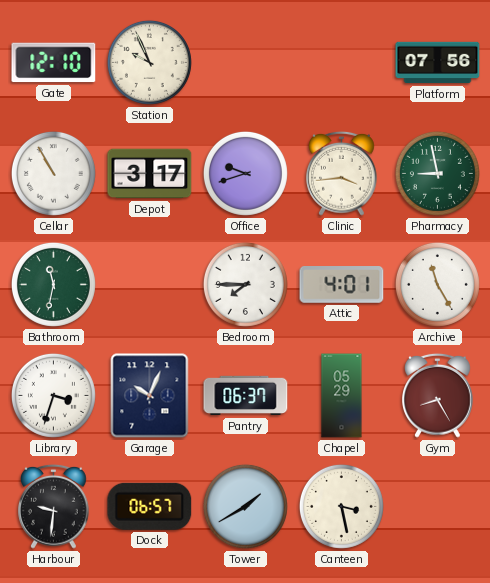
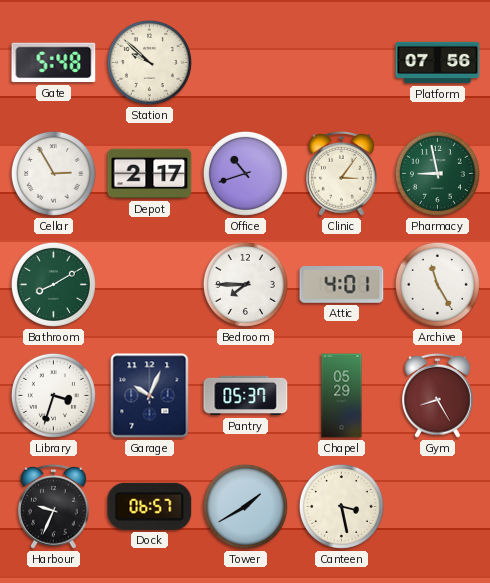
Gate: 12:10 -> 5:48 (54, 63)
Station: 9:56 -> 9:52 (149, 62)
Cellar: 10:55 -> 2:55 (53, 173)
Depot: 3:17 -> 2:17 (150, 174)
Office: 9:42 -> 10:42 (245, 173)
Clinic: 3:44 -> 3:06 (342, 173)
Bathroom: 11:32 -> 8:10 (53, 284)
Pantry: 06:37 -> 05:37 (246, 396)
Harbour: 9:31 -> 9:34 (54, 506)
